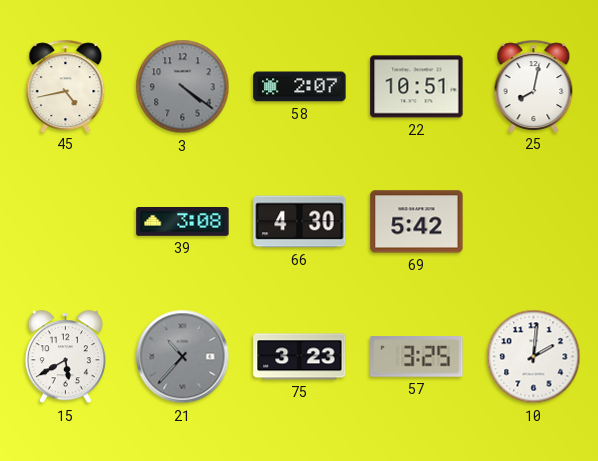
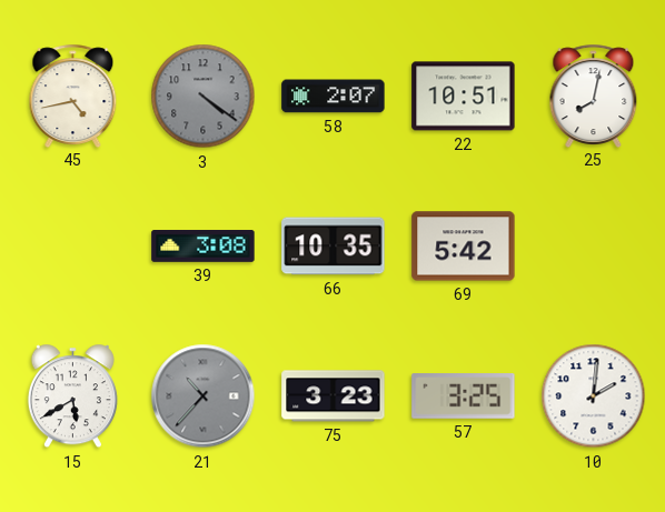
66: 4:30 -> 10:35 (334, 247)
